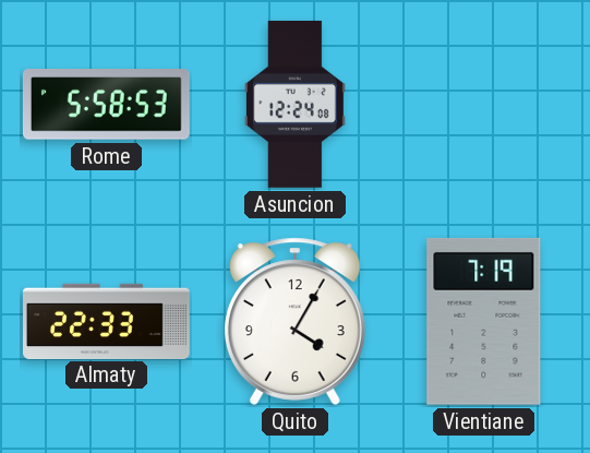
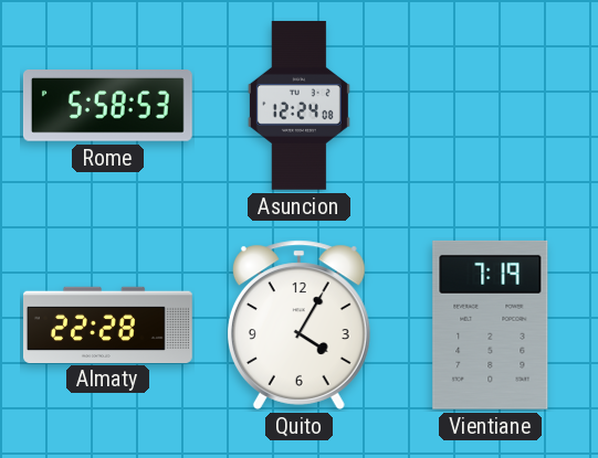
Almaty: 22:33 -> 22:28 (108, 324)
